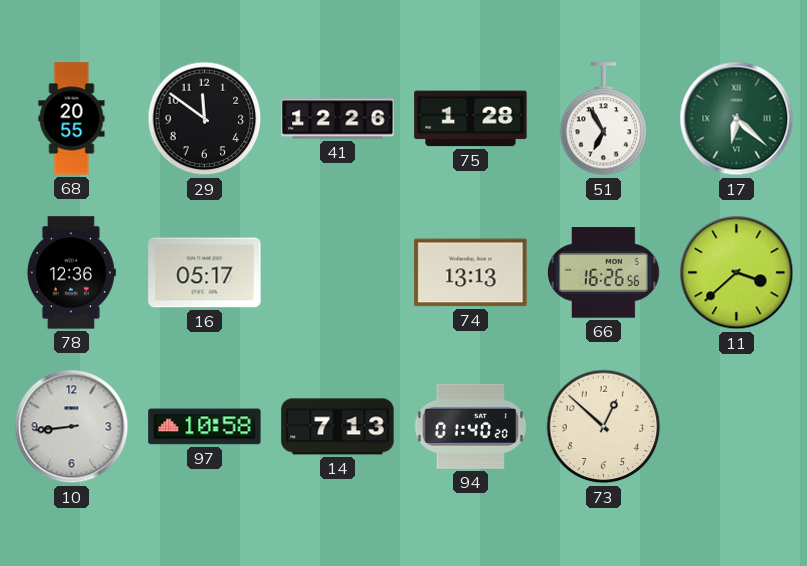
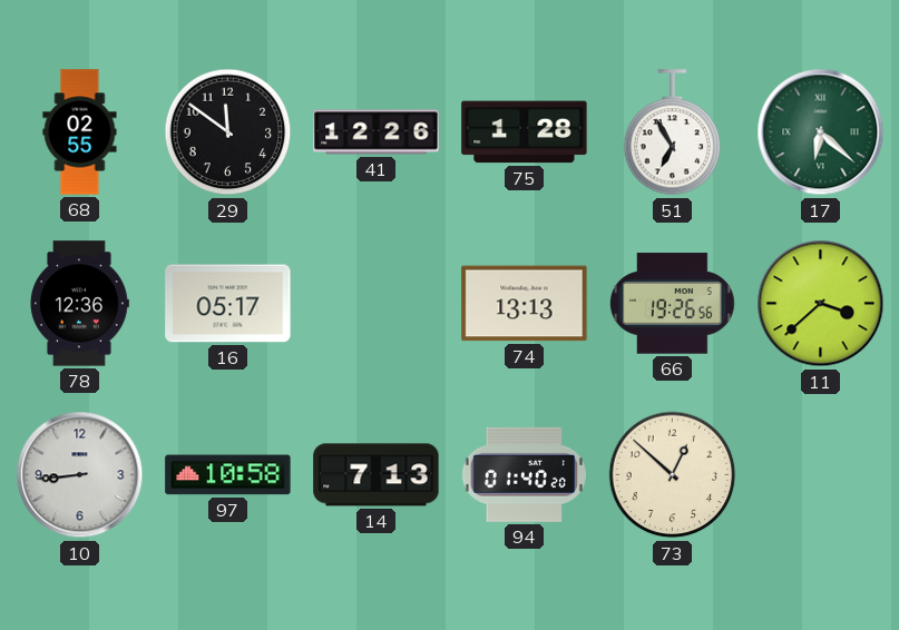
68: 20:55 -> 02:55 (80, 132)
66: 16:26 -> 19:26 (673, 304)
